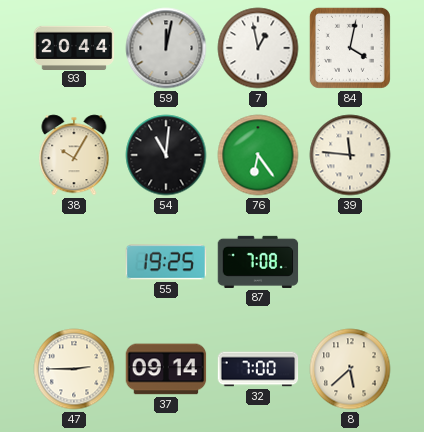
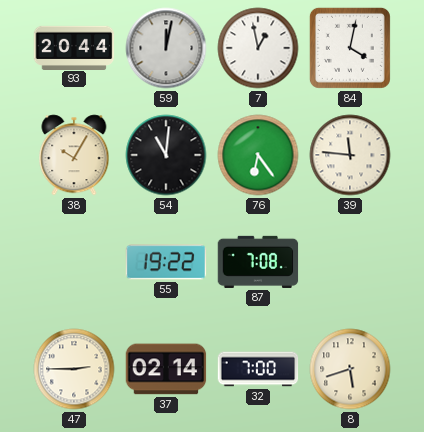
55: 19:25 -> 19:22 (166, 262)
37: 09:14 -> 02:14 (166, 369)
8: 5:38 -> 5:42 (350, 369)
